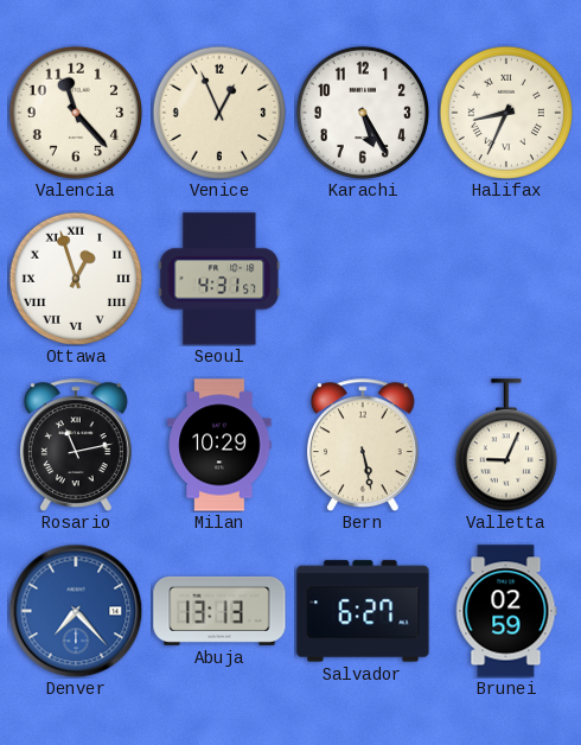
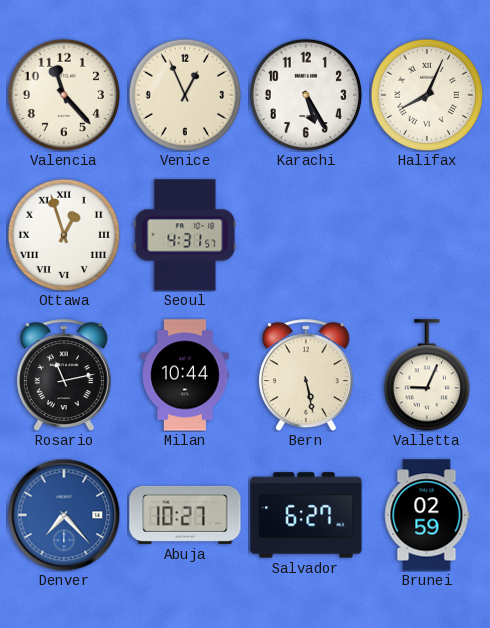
Halifax: 8:34 -> 8:04 (426, 94)
Milan: 10:29 -> 10:44 (185, 375)
Abuja: 13:13 -> 10:27 (185, 515)
